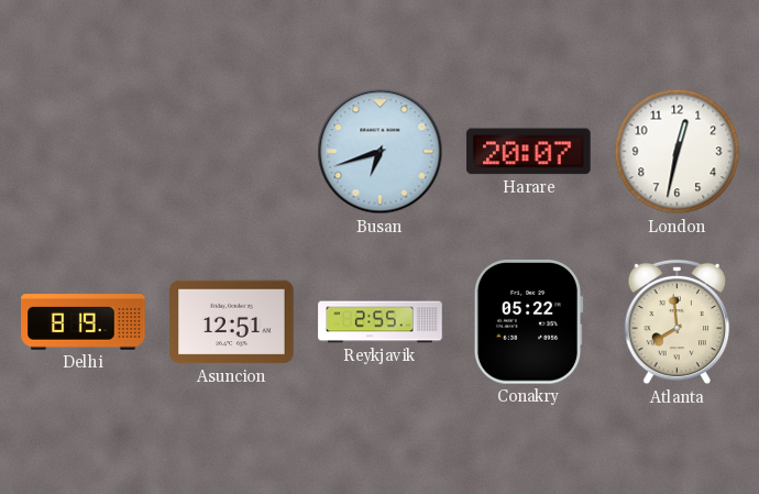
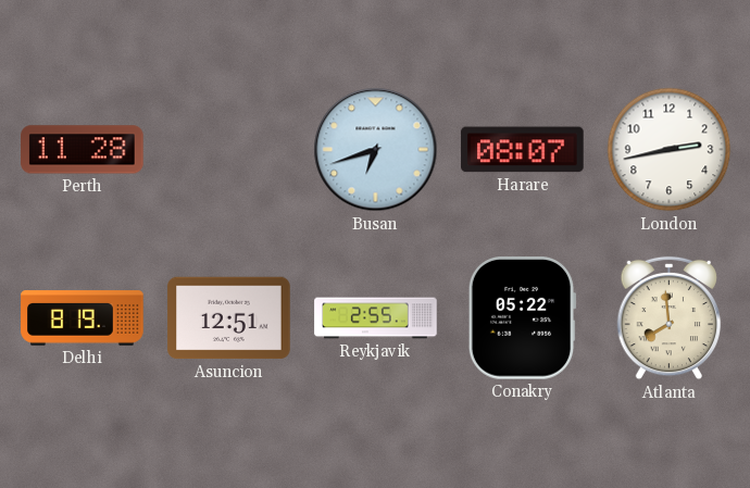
Perth: none -> 11:28 (83, 150)
Harare: 20:07 -> 08:07 (523, 150)
London: 12:32 -> 2:43 (670, 150)
